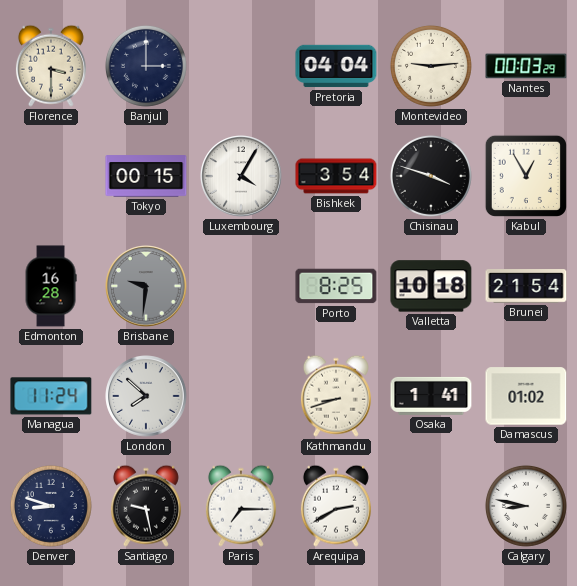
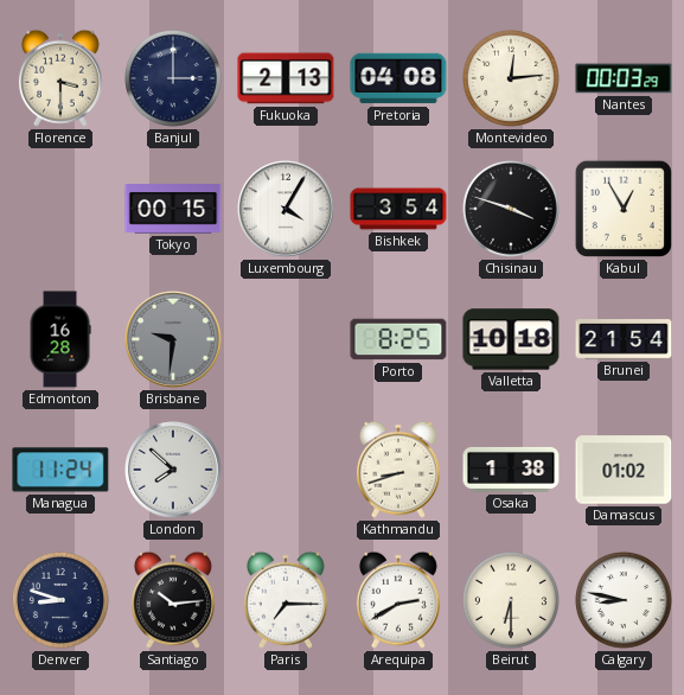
Fukuoka: none -> 2:13 (286, 78)
Pretoria: 04:04 -> 04:08 (398, 78)
Montevideo: 9:14 -> 12:14 (511, 78)
Osaka: 1:41 -> 1:38 (511, 470)
Santiago: 9:28 -> 10:14 (173, 600)
Beirut: none -> 6:30 (511, 600)
